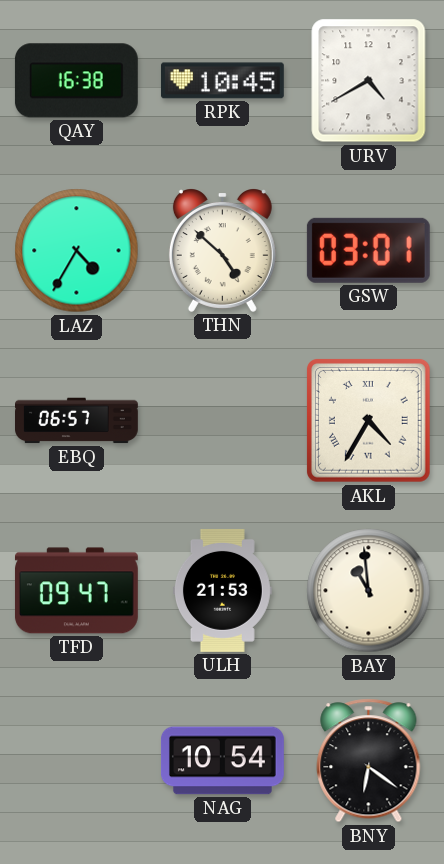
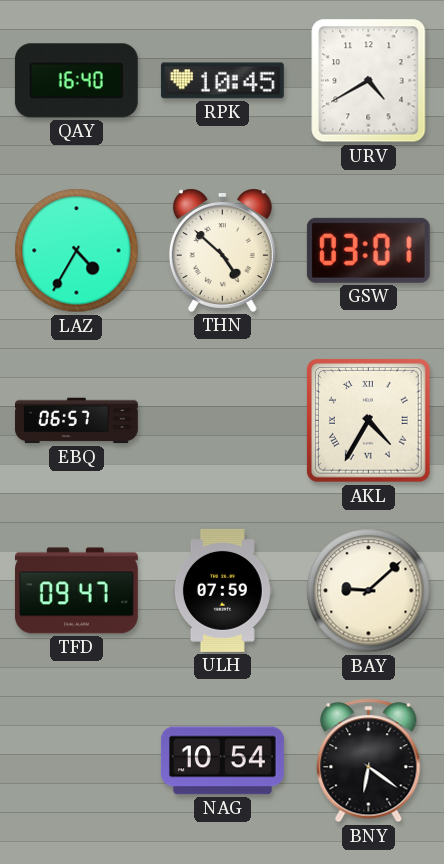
QAY: 16:38 -> 16:40 (76, 81)
ULH: 21:53 -> 07:59 (222, 590)
BAY: 10:59 -> 9:08 (369, 591)
